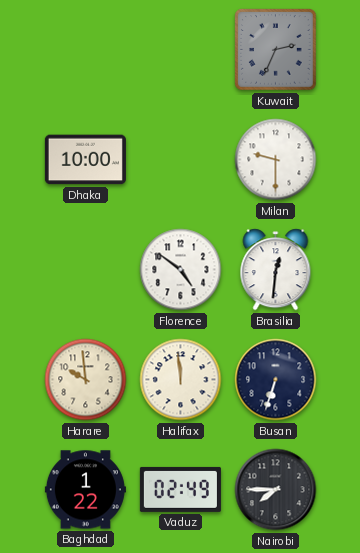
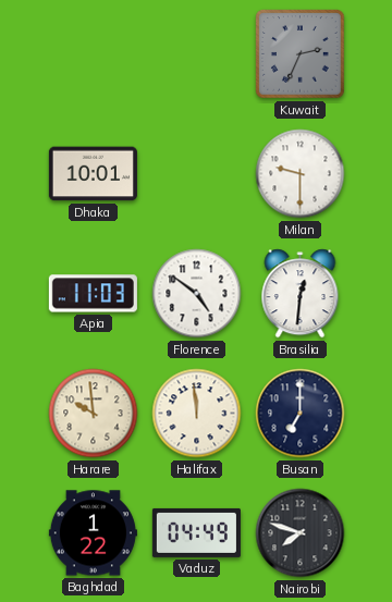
Dhaka: 10:00 -> 10:01 (93, 174)
Apia: none -> 11:03 (93, 294)
Busan: 6:33 -> 7:00 (301, 414)
Vaduz: 02:49 -> 04:49 (196, 532)
Nairobi: 7:45 -> 7:48 (301, 533)
